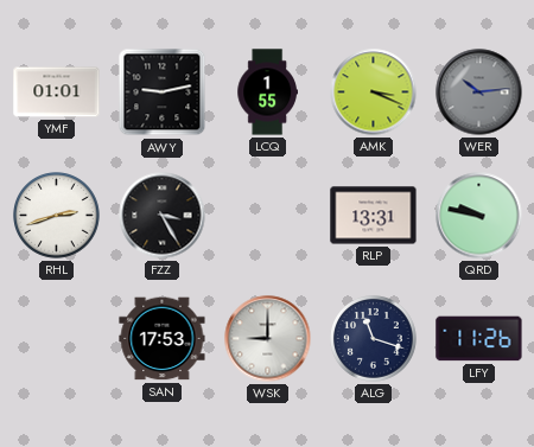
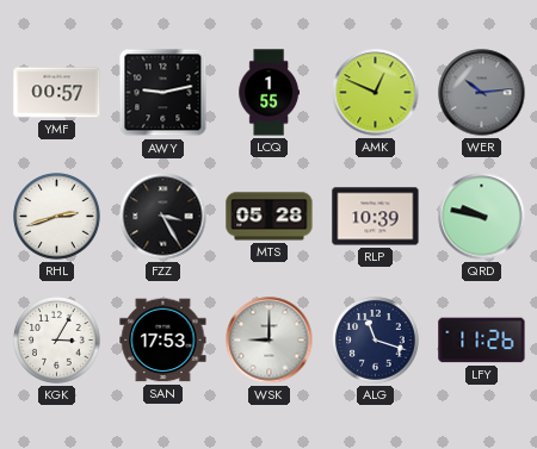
YMF: 01:01 -> 00:57 (57, 93)
AMK: 3:19 -> 12:49 (376, 93)
MTS: none -> 05:28 (270, 217)
RLP: 13:31 -> 10:39 (376, 217)
KGK: none -> 3:05 (57, 341)
